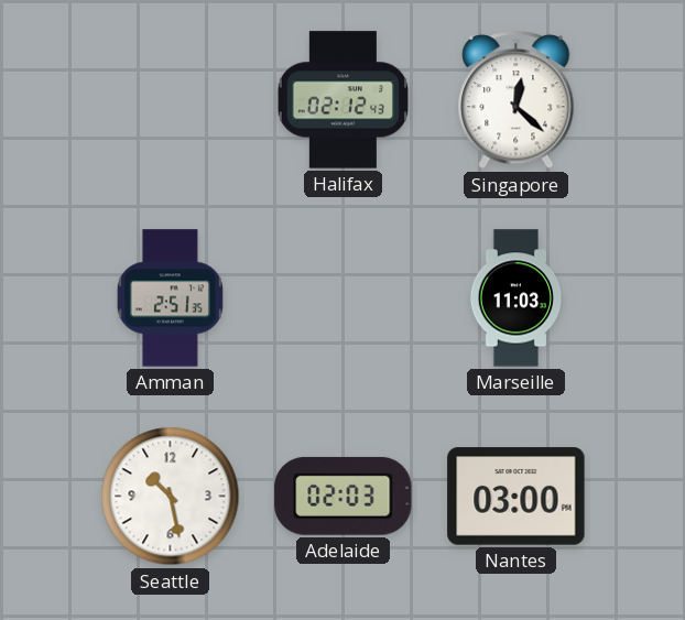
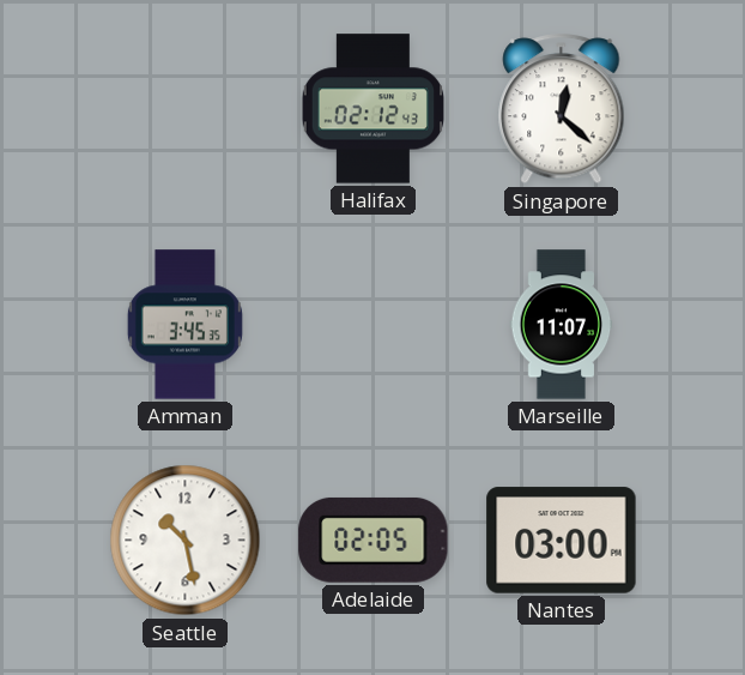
Amman: 2:51 -> 3:45 (184, 325)
Marseille: 11:03 -> 11:07 (562, 325)
Adelaide: 02:03 -> 02:05 (374, 540)
